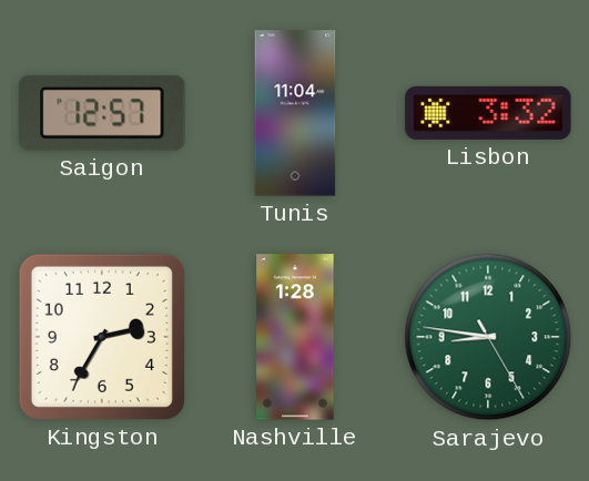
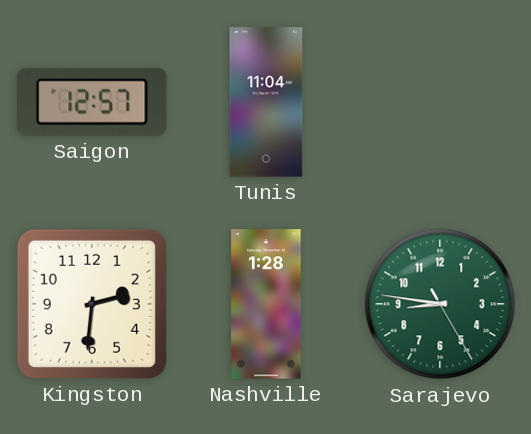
Lisbon: 3:32 -> none (488, 113)
Kingston: 2:35 -> 2:31 (92, 304)
